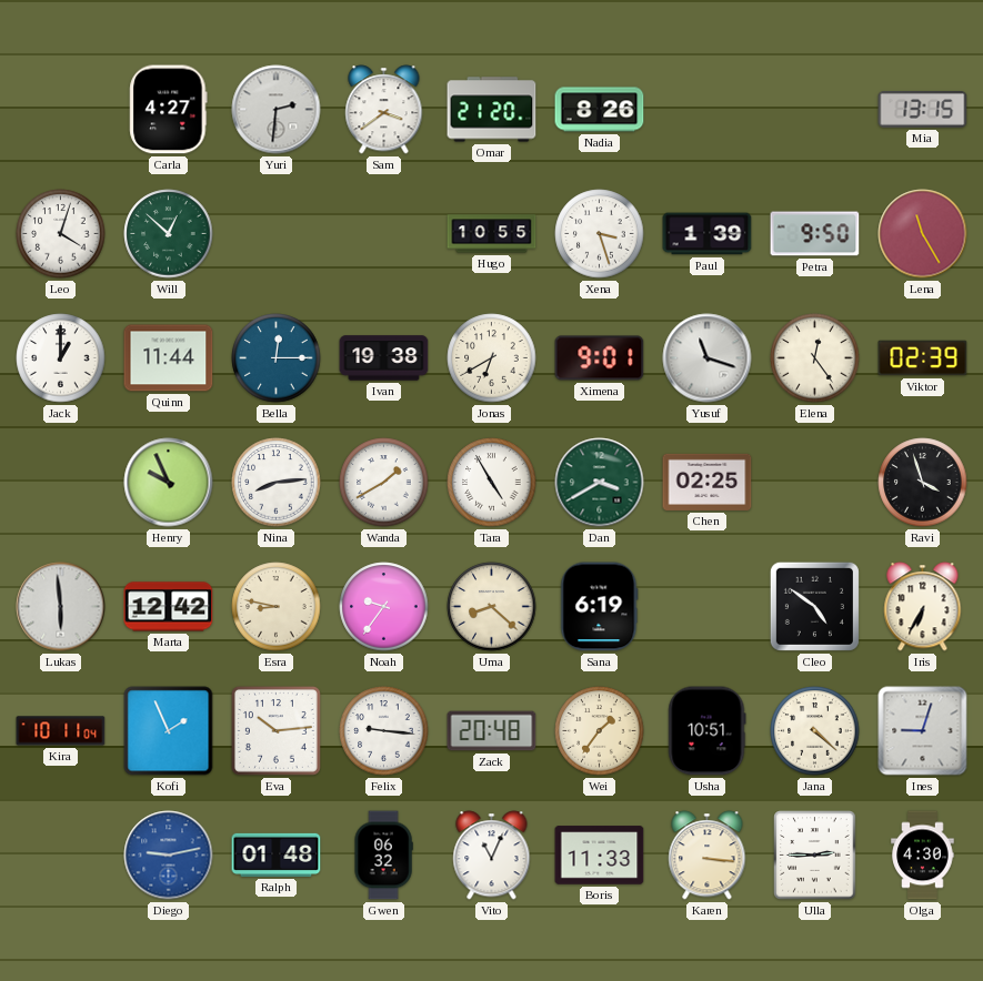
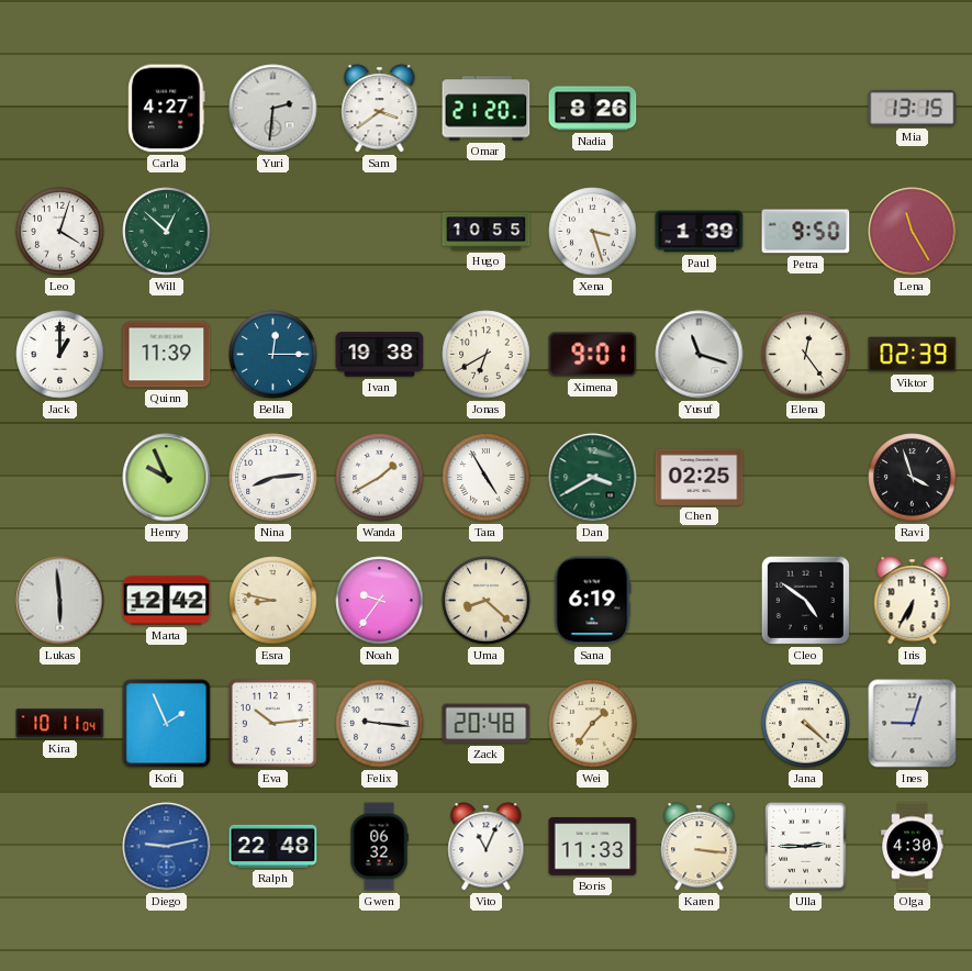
Quinn: 11:44 -> 11:39 (167, 355)
Usha: 10:51 -> none (708, 731)
Ralph: 01:48 -> 22:48 (273, 846)
